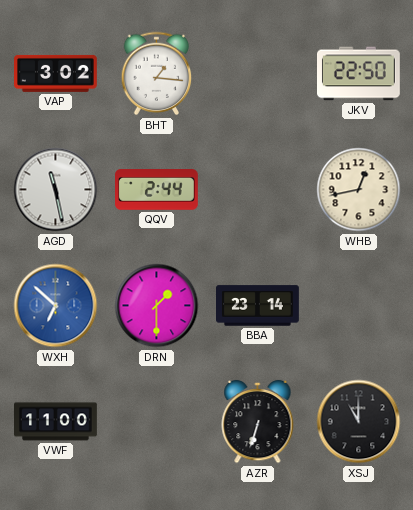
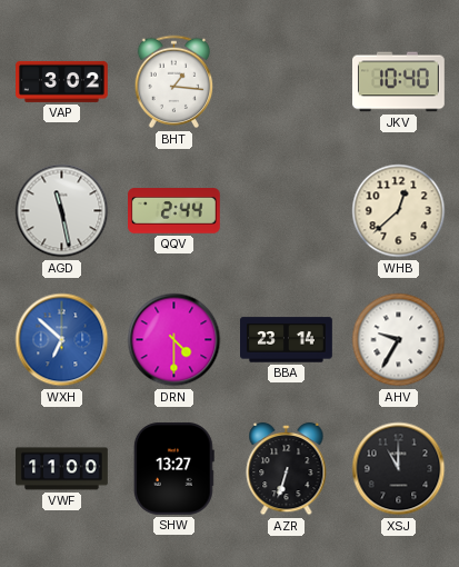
JKV: 22:50 -> 10:40 (399, 82)
WHB: 12:43 -> 12:38 (399, 211)
DRN: 1:30 -> 4:30 (174, 340)
AHV: none -> 9:35 (399, 340)
SHW: none -> 13:27 (173, 469)
